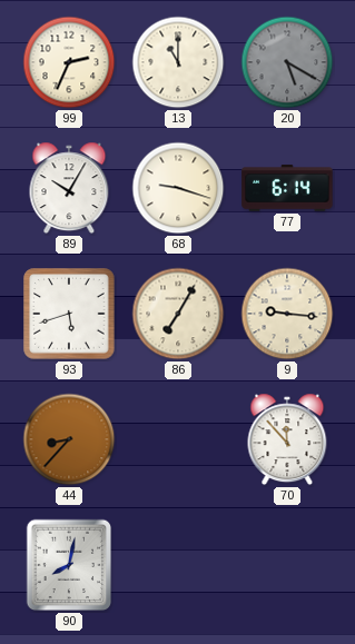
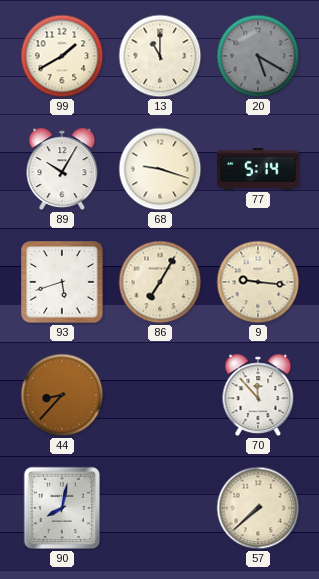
99: 2:34 -> 1:40 (62, 56)
77: 6:14 -> 5:14 (258, 169)
57: none -> 7:38 (258, 508)
